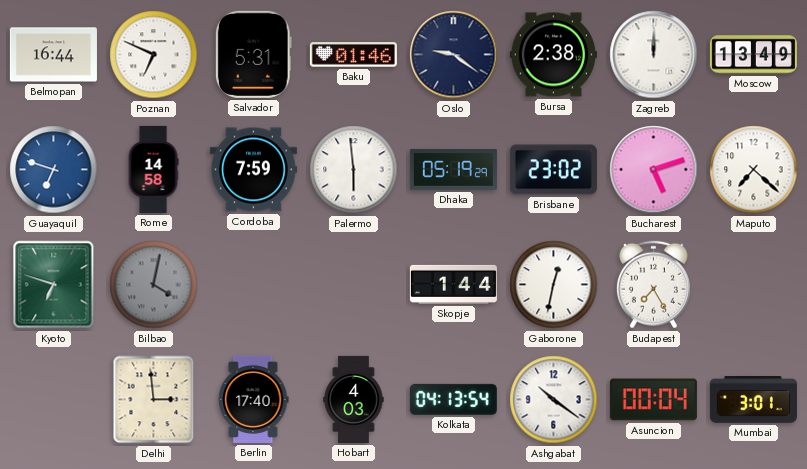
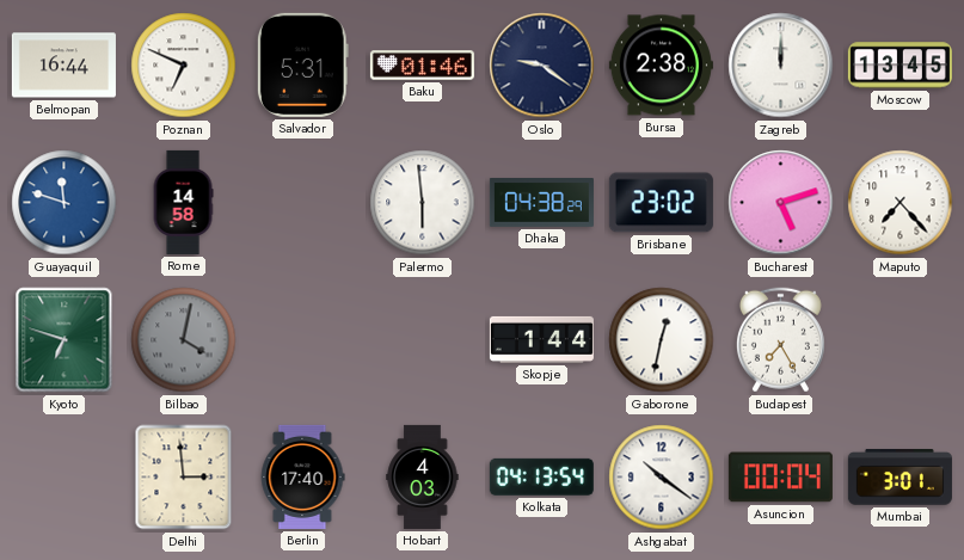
Moscow: 13:49 -> 13:45 (899, 66)
Guayaquil: 6:48 -> 11:48 (65, 203)
Cordoba: 7:59 -> none (253, 170)
Dhaka: 05:19 -> 04:38 (541, 203)
Maputo: 7:22 -> 7:23 (901, 203)
